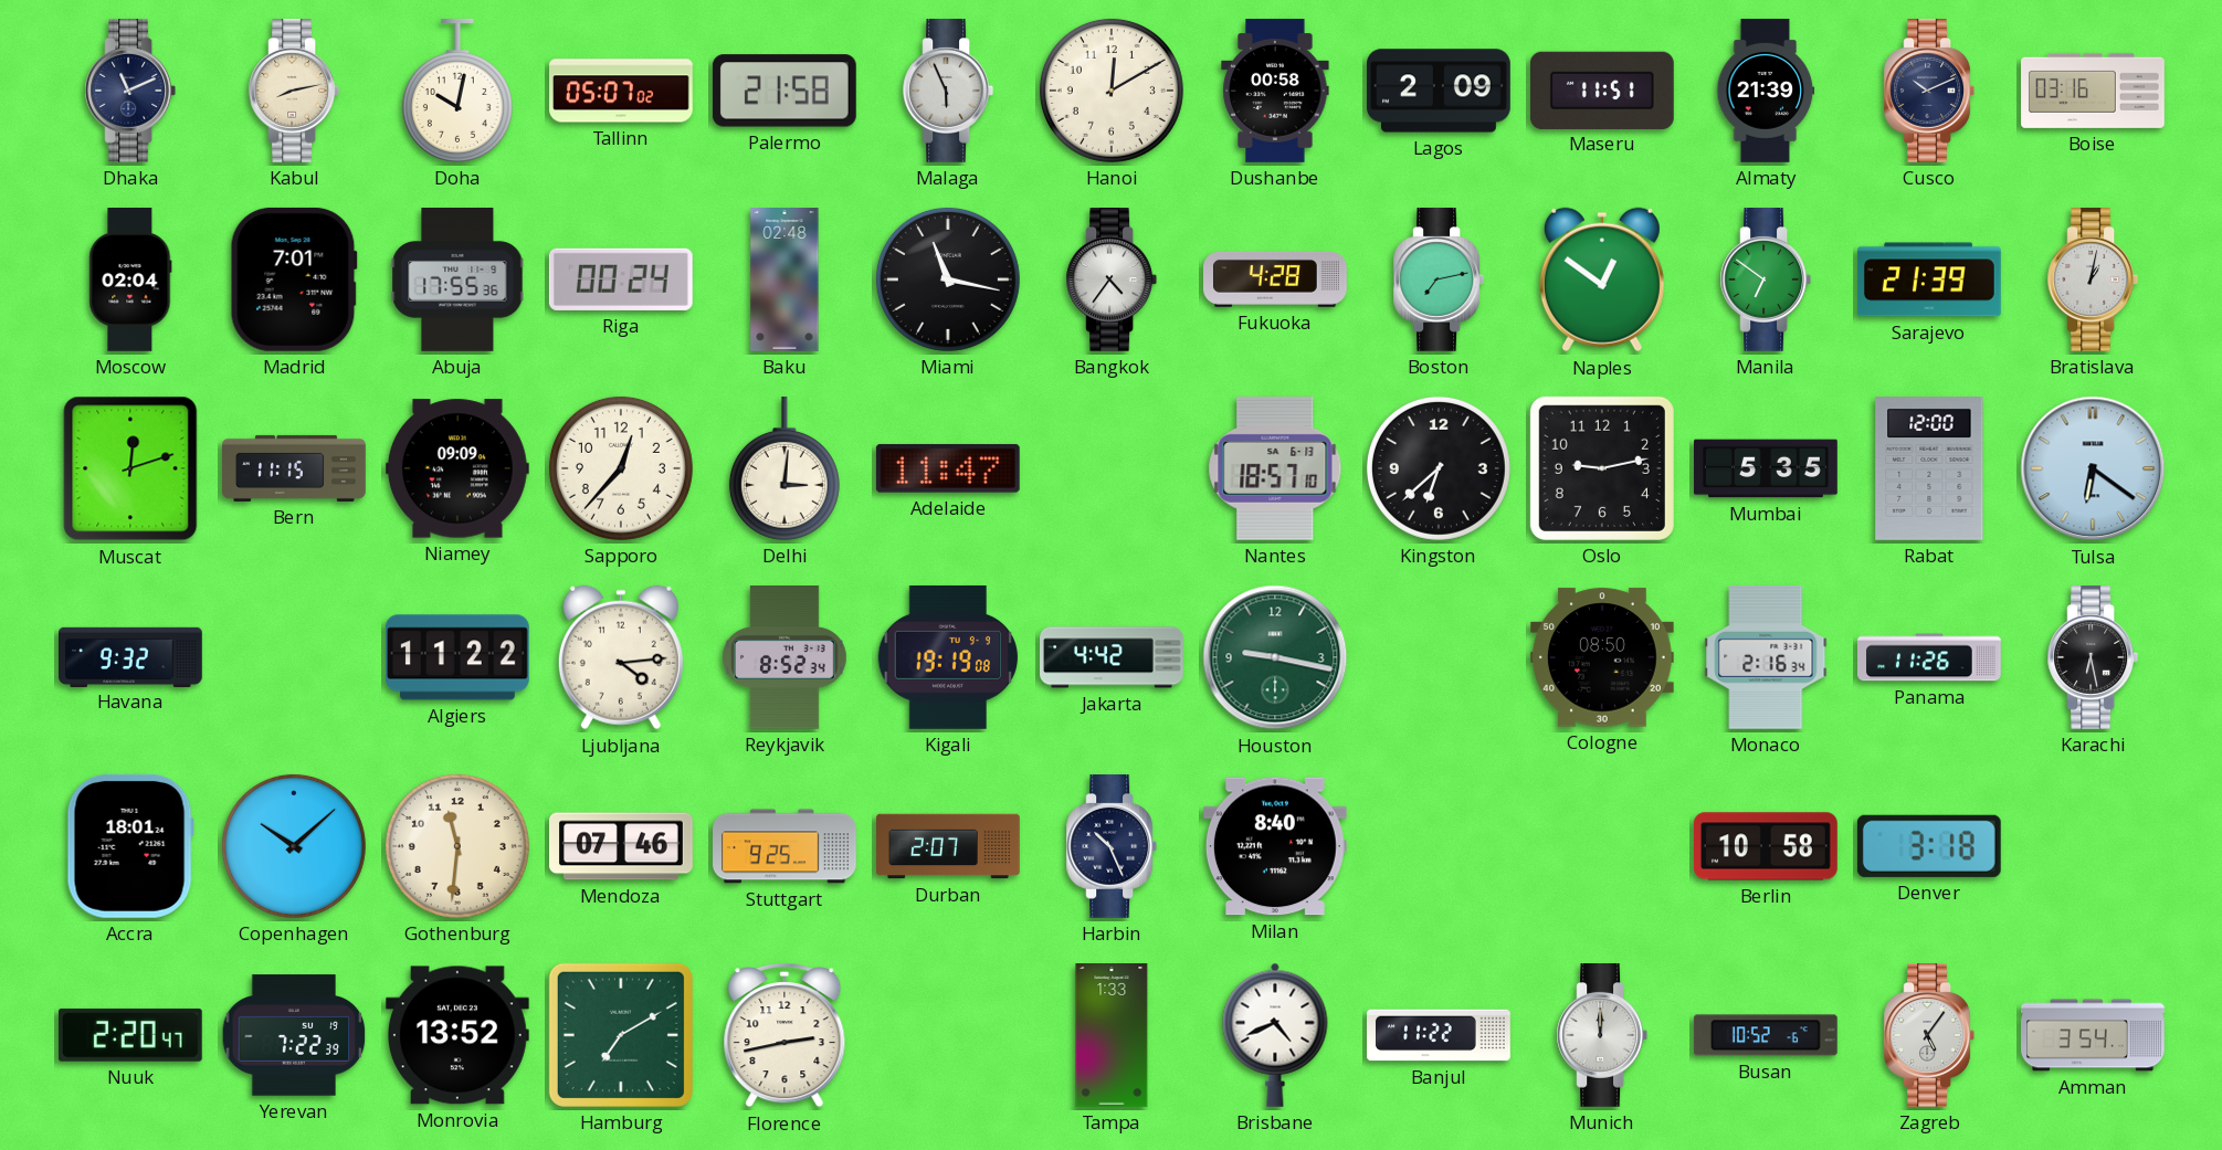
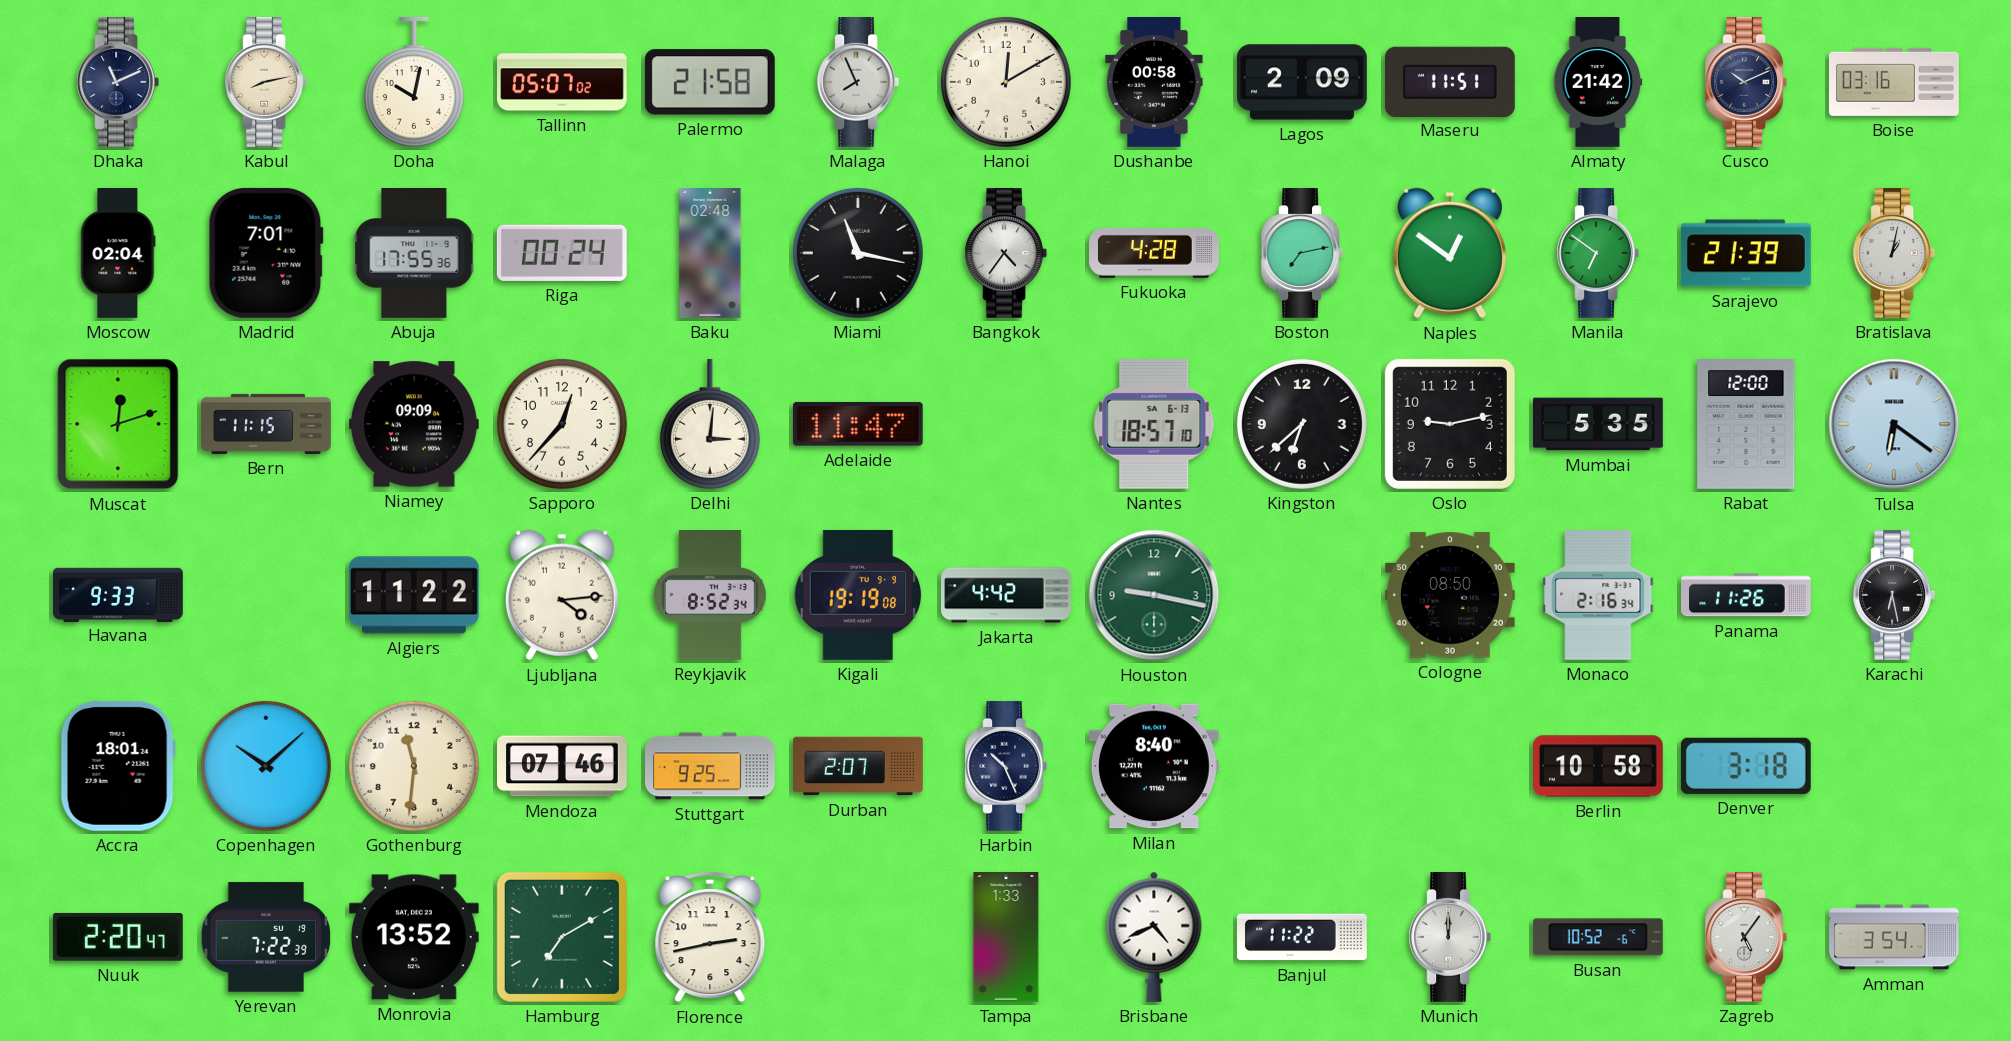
Malaga: 5:56 -> 7:56 (858, 83)
Almaty: 21:39 -> 21:42 (1598, 83)
Havana: 9:32 -> 9:33 (118, 594)
